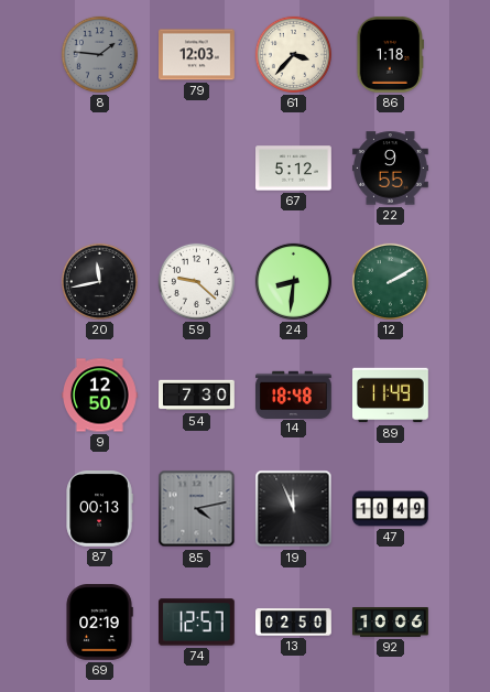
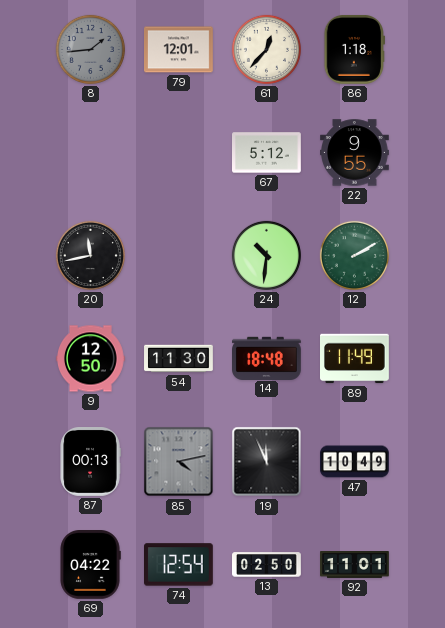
8: 1:46 -> 1:44 (90, 49)
79: 12:03 -> 12:01 (179, 50)
61: 3:37 -> 12:37 (266, 49)
59: 9:22 -> none (196, 281)
24: 8:31 -> 10:31 (266, 255)
54: 7:30 -> 11:30 (179, 359)
69: 02:19 -> 04:22 (90, 565)
74: 12:57 -> 12:54 (179, 565)
92: 10:06 -> 11:01 (355, 565)
